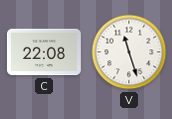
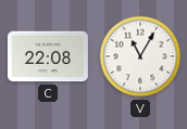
V: 11:27 -> 11:05 (140, 56)
